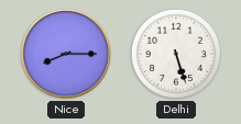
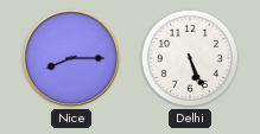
Delhi: 5:27 -> 5:26 (190, 58)
